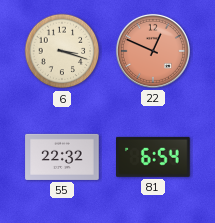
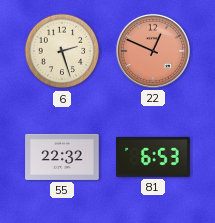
6: 3:18 -> 2:27 (62, 51)
81: 6:54 -> 6:53 (154, 157)
